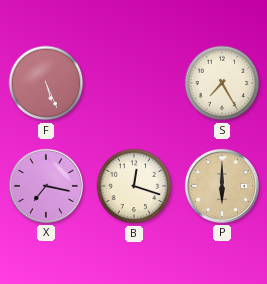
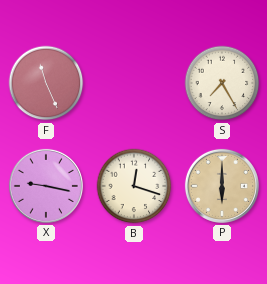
F: 5:26 -> 11:26 (46, 83)
X: 7:17 -> 9:17 (46, 186)
